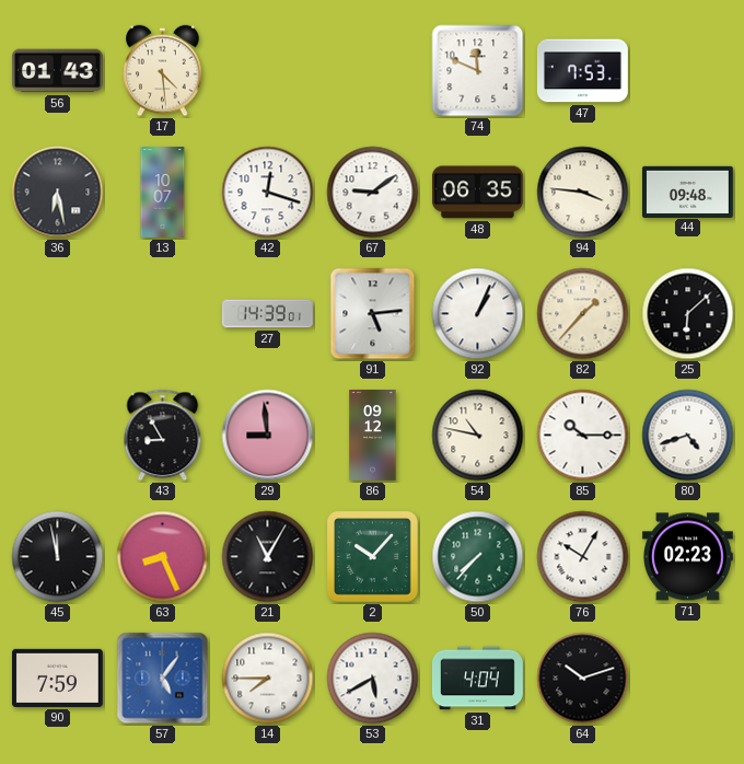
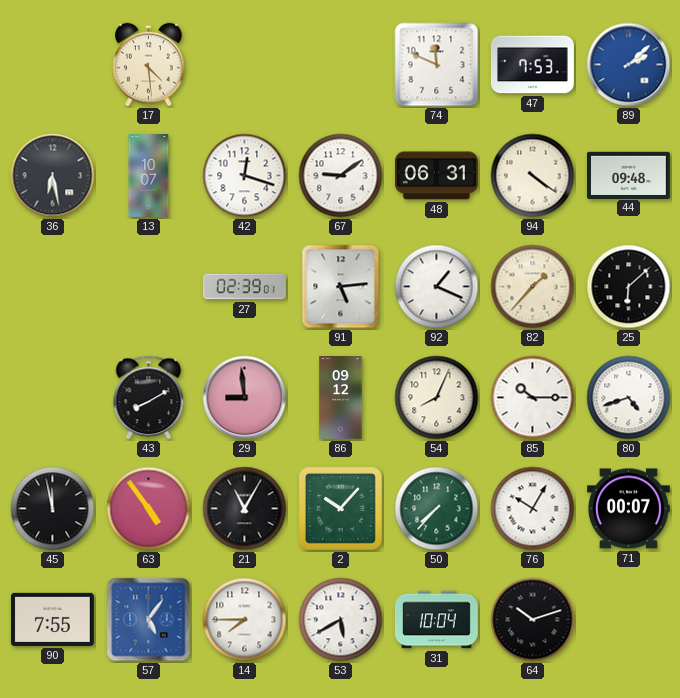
56: 01:43 -> none (57, 71)
89: none -> 2:08 (629, 65)
48: 06:35 -> 06:31 (436, 176)
94: 3:46 -> 4:21 (533, 176)
27: 14:39 -> 02:39 (244, 287)
92: 1:04 -> 1:19 (437, 287)
43: 8:55 -> 8:10 (149, 398)
54: 10:47 -> 8:04 (437, 398)
63: 8:26 -> 4:54 (149, 509)
71: 02:23 -> 00:07 (628, 509)
90: 7:59 -> 7:55 (52, 619)
31: 4:04 -> 10:04 (436, 620)
